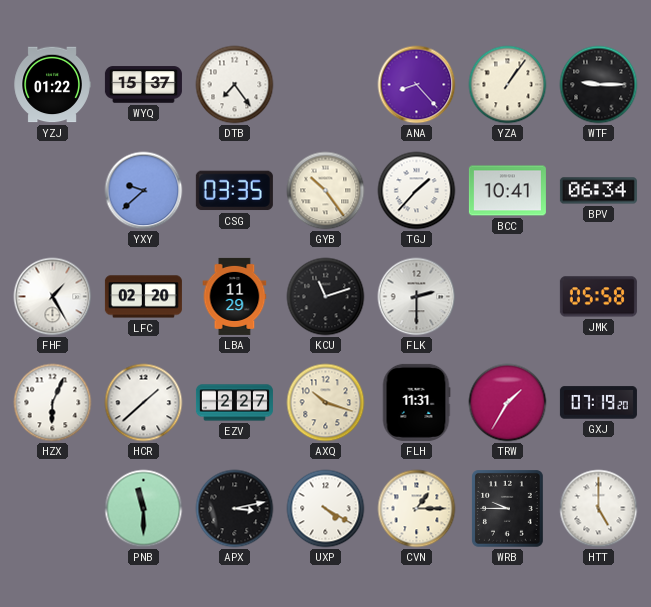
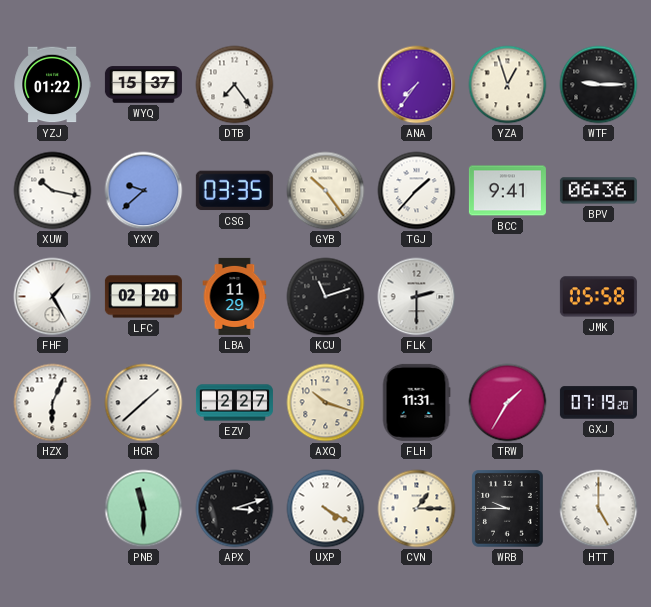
ANA: 8:23 -> 7:36 (417, 85)
YZA: 1:06 -> 12:57 (508, 85)
XUW: none -> 10:17 (53, 191)
BCC: 10:41 -> 9:41 (507, 191)
BPV: 06:34 -> 06:36 (598, 191)
APX: 3:13 -> 3:12 (235, 509)
